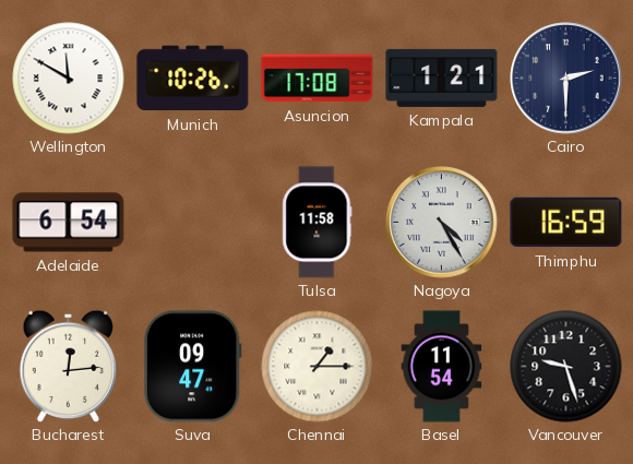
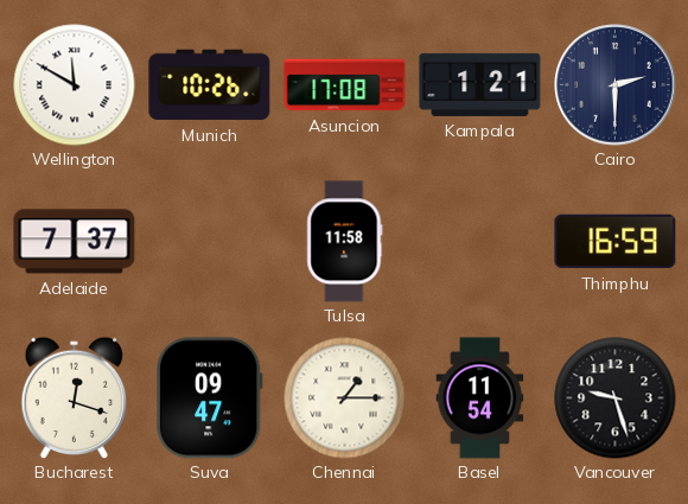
Adelaide: 6:54 -> 7:37 (75, 242)
Nagoya: 4:25 -> none (442, 223)
Bucharest: 12:14 -> 12:18 (75, 397)
